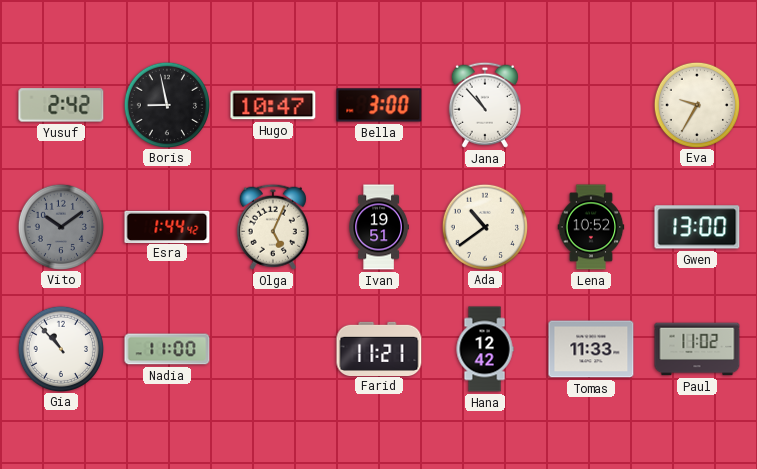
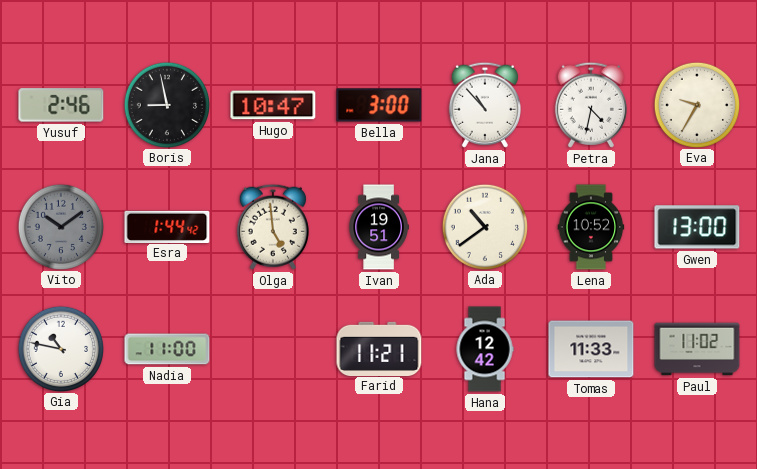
Yusuf: 2:42 -> 2:46 (61, 105)
Petra: none -> 4:32 (591, 105)
Olga: 5:04 -> 4:59 (273, 227)
Gia: 10:53 -> 10:47 (60, 348)
